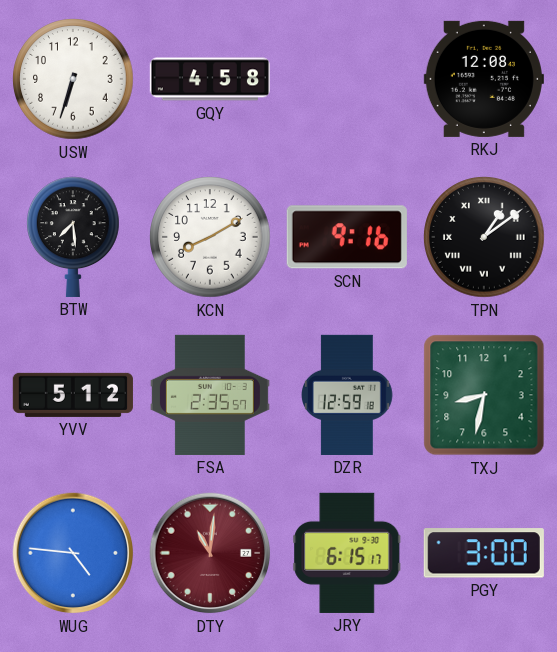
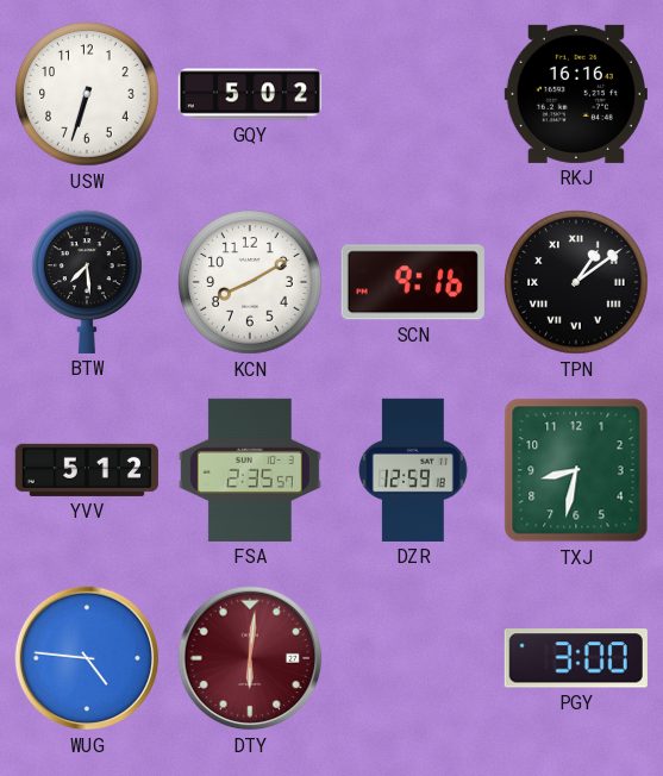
GQY: 4:58 -> 5:02 (250, 94)
RKJ: 12:08 -> 16:16 (576, 94)
DTY: 11:01 -> 6:01 (250, 658)
JRY: 6:15 -> none (347, 553)
